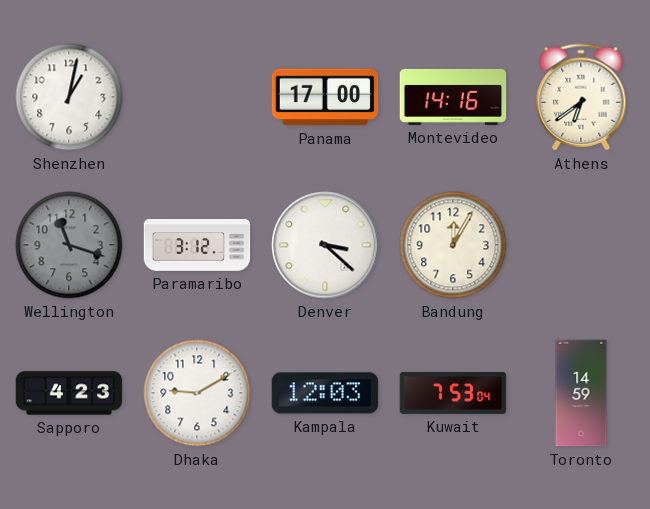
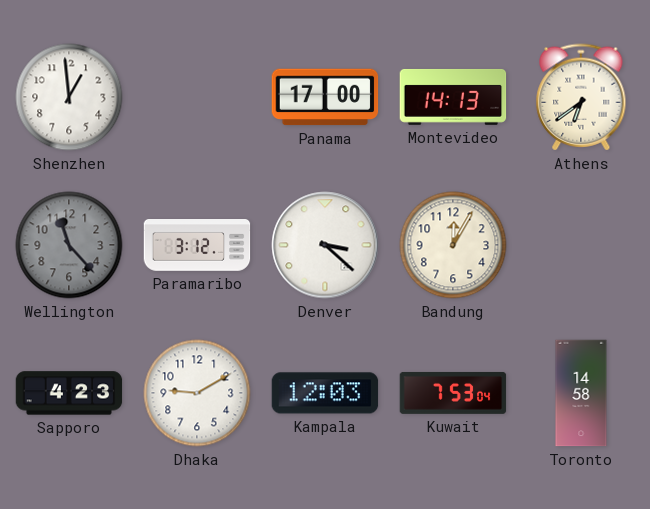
Shenzhen: 1:02 -> 12:59 (69, 97)
Montevideo: 14:16 -> 14:13 (453, 97)
Wellington: 11:18 -> 11:23 (69, 245)
Toronto: 14:59 -> 14:58 (581, 393)
